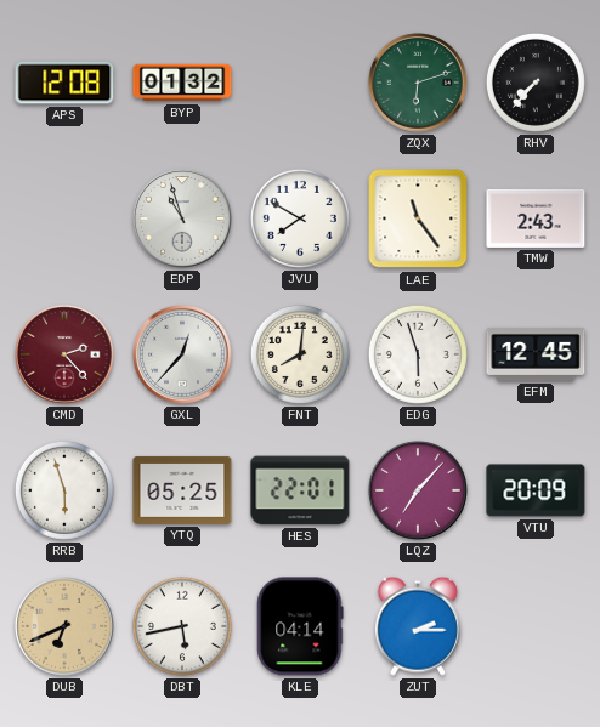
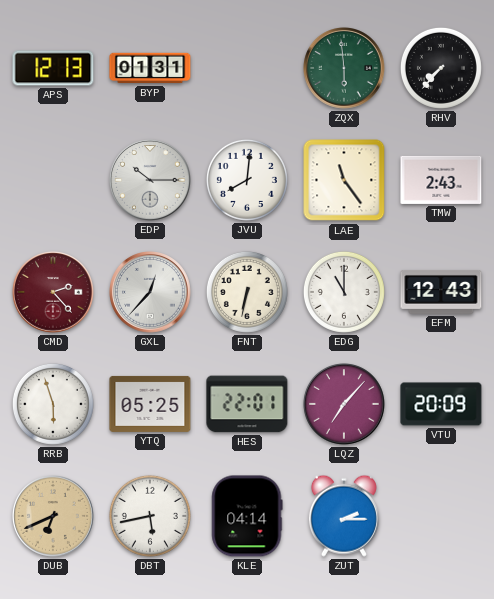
APS: 12:08 -> 12:13 (53, 68)
BYP: 01:32 -> 01:31 (150, 68)
ZQX: 6:12 -> 5:59 (345, 69)
EDP: 10:57 -> 10:15 (151, 181)
JVU: 7:50 -> 8:01 (247, 180)
FNT: 8:01 -> 6:32 (247, 292)
EDG: 5:57 -> 11:00 (344, 292)
EFM: 12:45 -> 12:43 (441, 292)
